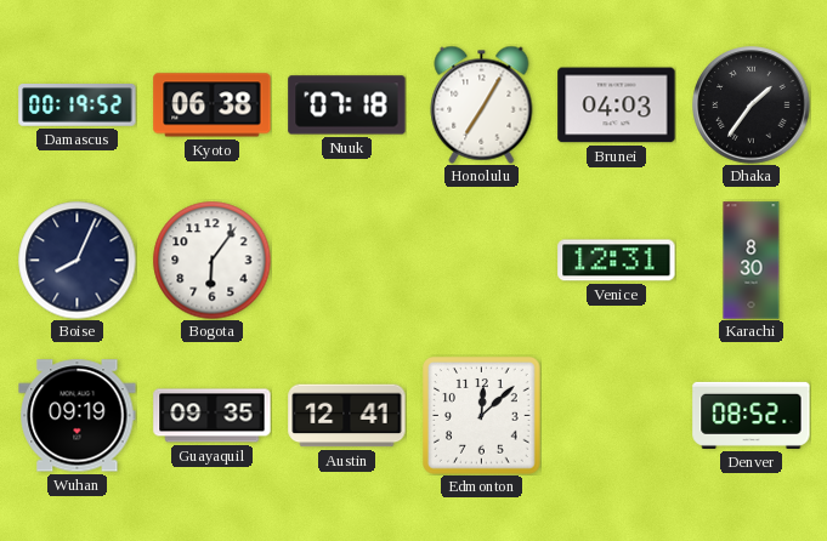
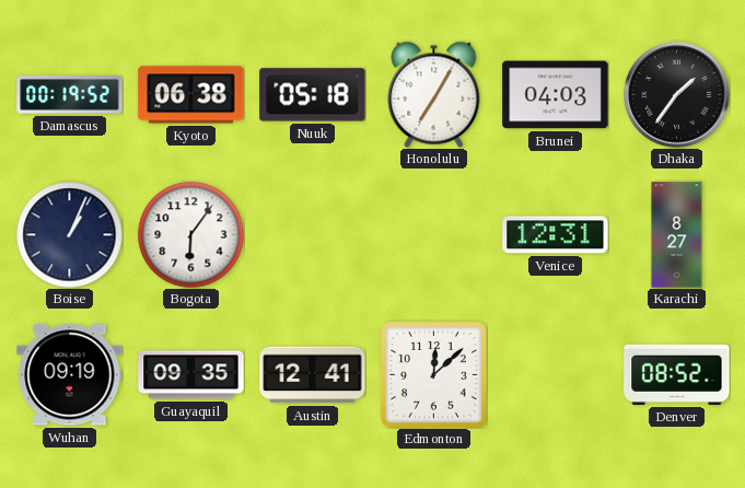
Nuuk: 07:18 -> 05:18 (313, 95)
Boise: 8:04 -> 1:04 (69, 234)
Karachi: 8:30 -> 8:27 (677, 235)
